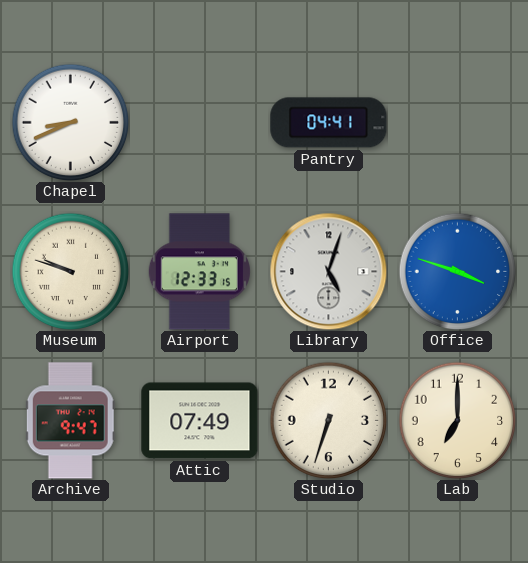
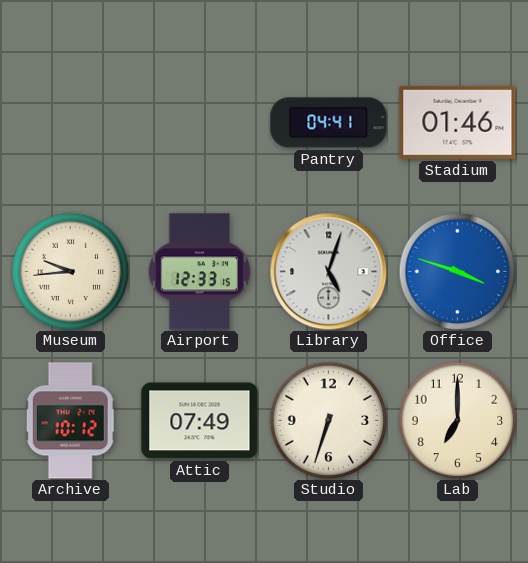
Chapel: 8:41 -> none (70, 122)
Stadium: none -> 01:46 (458, 122)
Museum: 9:48 -> 9:44 (70, 271)
Archive: 9:47 -> 10:12 (70, 421)
